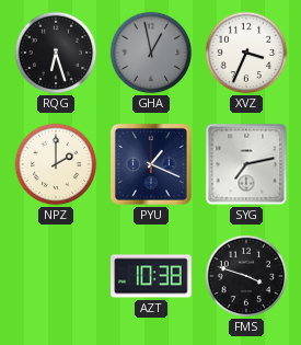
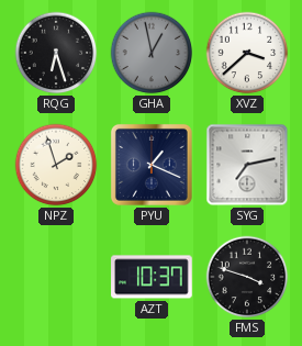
XVZ: 3:34 -> 3:38 (247, 53)
NPZ: 2:00 -> 1:57 (56, 165)
AZT: 10:38 -> 10:37 (152, 277)
